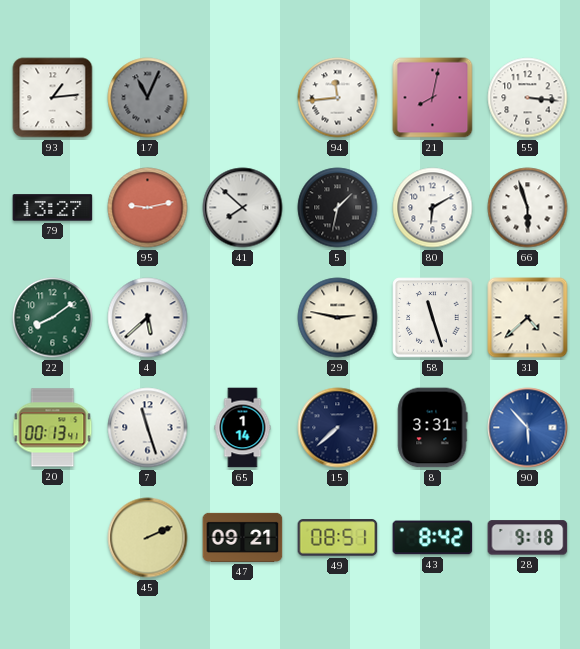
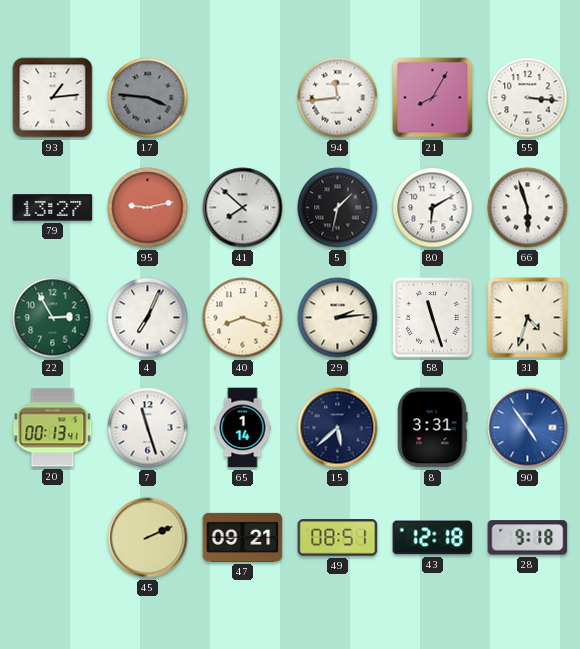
17: 11:04 -> 3:46 (148, 98)
21: 8:02 -> 8:05 (433, 98)
22: 8:09 -> 2:55 (53, 318)
4: 5:38 -> 7:04 (148, 318)
40: none -> 8:18 (243, 318)
29: 2:47 -> 2:14 (338, 318)
31: 4:38 -> 4:33 (528, 318)
15: 7:38 -> 5:38 (338, 428)
90: 5:53 -> 4:54 (528, 428)
43: 8:42 -> 12:18 (433, 538)
